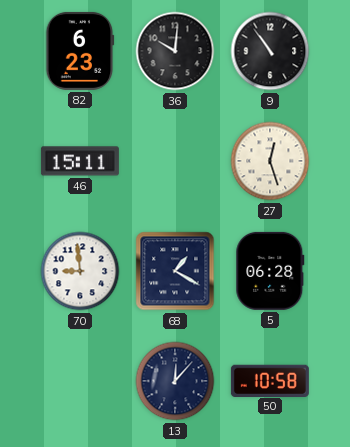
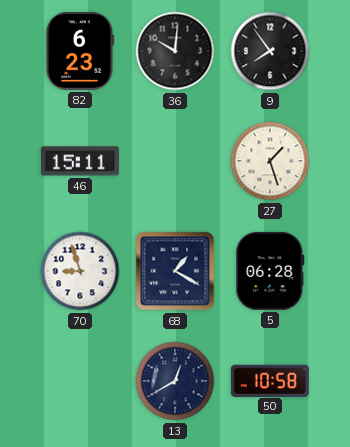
9: 10:54 -> 7:54 (270, 51)
27: 12:27 -> 1:27 (270, 161)
70: 8:59 -> 8:57 (80, 271)
13: 12:07 -> 12:40 (175, 381)
